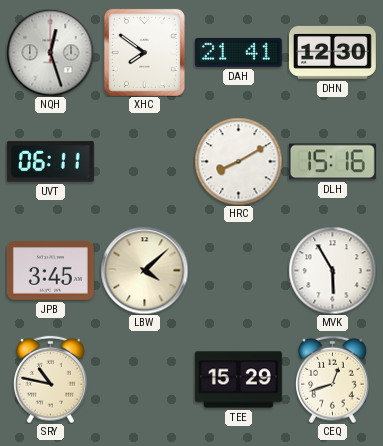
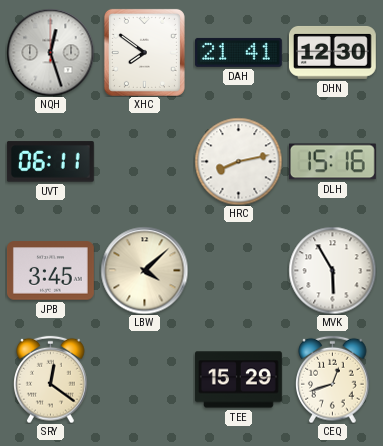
HRC: 8:10 -> 8:13 (238, 161)
SRY: 10:47 -> 12:21 (51, 379)
